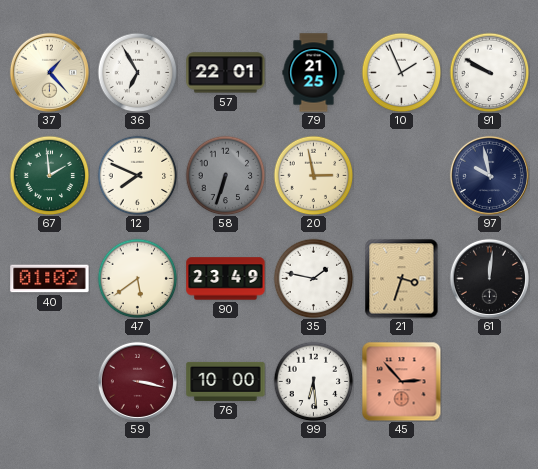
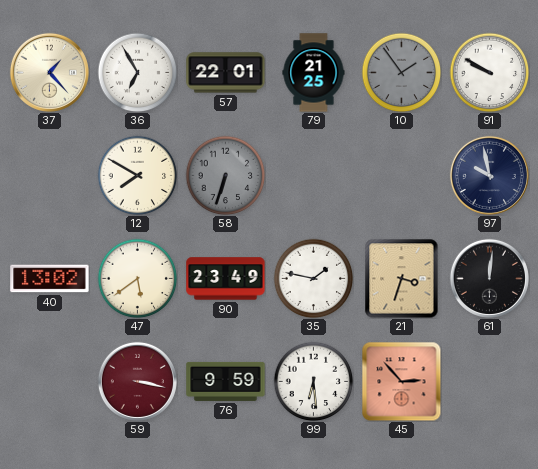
10: 1:56 -> 1:54 (401, 72)
10 dial: white -> grey (401, 72)
67: 1:59 -> none (49, 175)
12: 7:49 -> 7:50 (137, 175)
20: 2:58 -> none (313, 175)
40: 01:02 -> 13:02 (50, 279)
76: 10:00 -> 9:59 (226, 381)
